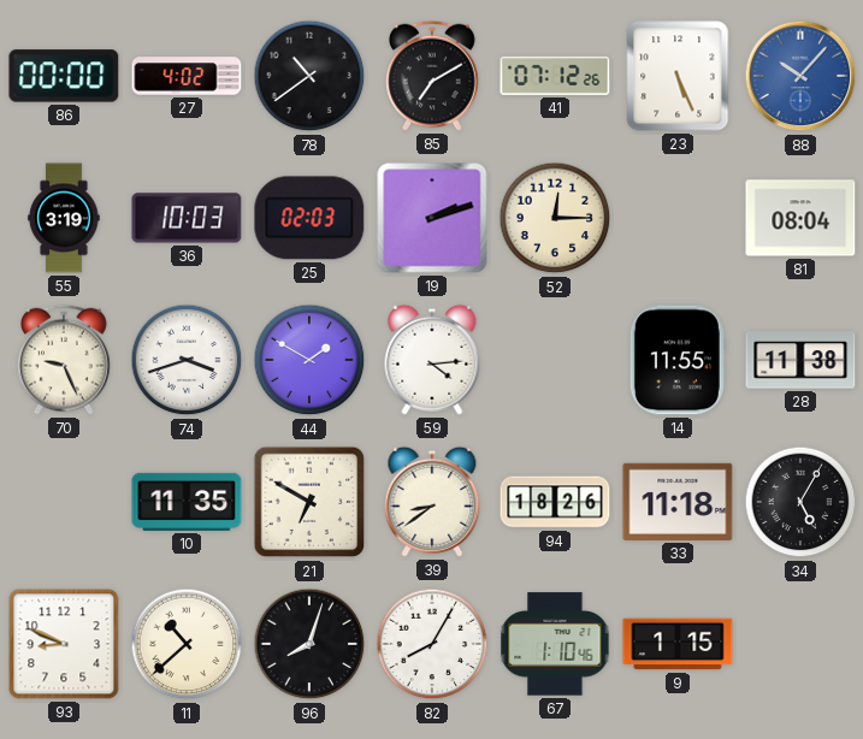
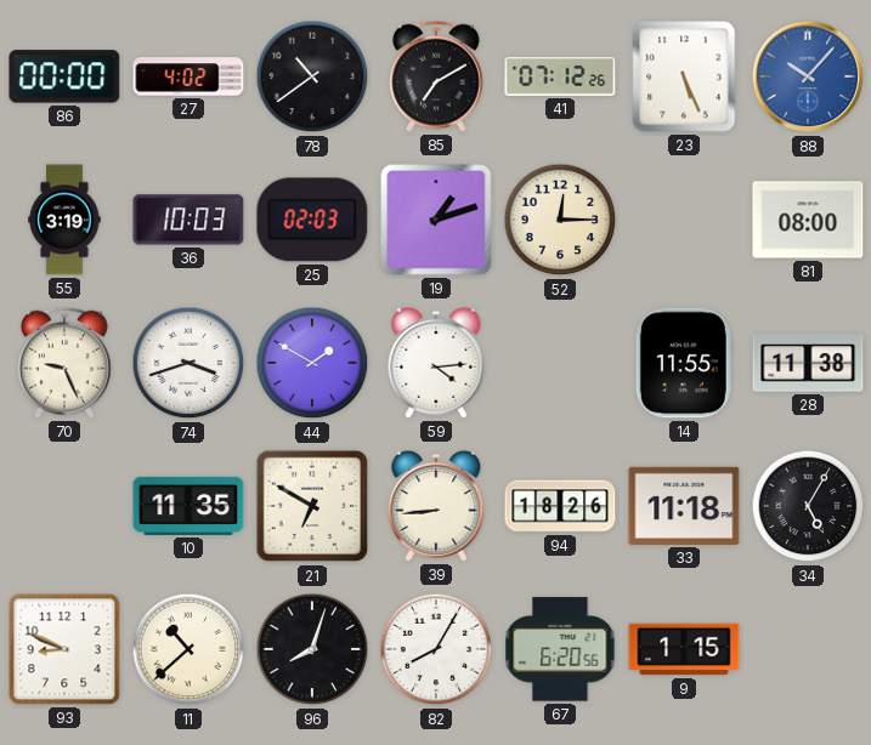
19: 2:12 -> 1:12 (436, 220)
81: 08:04 -> 08:00 (808, 220)
39: 8:39 -> 8:44 (436, 506)
67: 1:10 -> 6:20 (560, 649)
